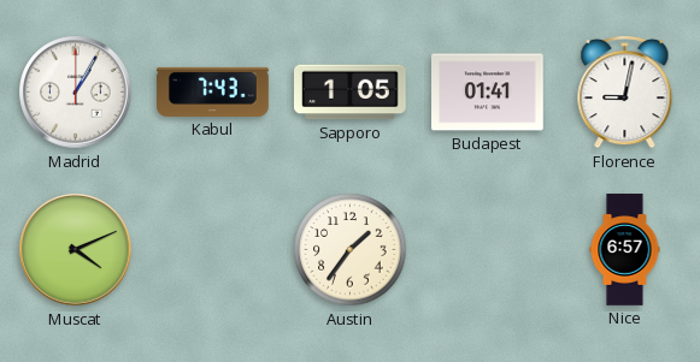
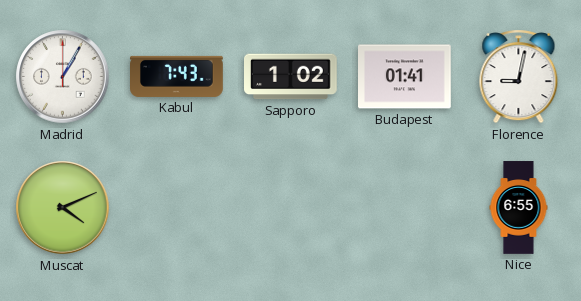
Sapporo: 1:05 -> 1:02 (291, 77)
Austin: 1:36 -> none (351, 250)
Nice: 6:57 -> 6:55 (519, 208)
